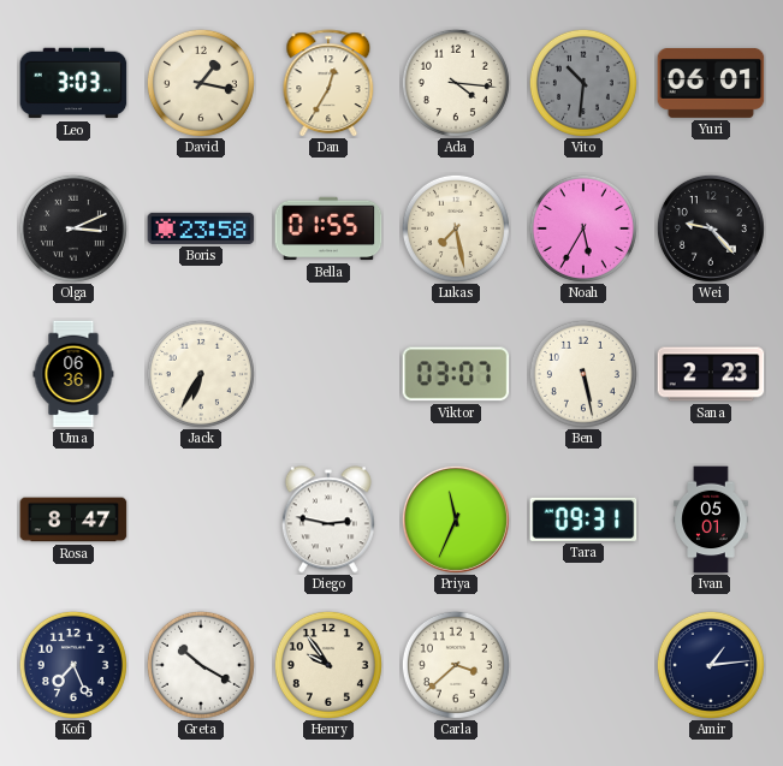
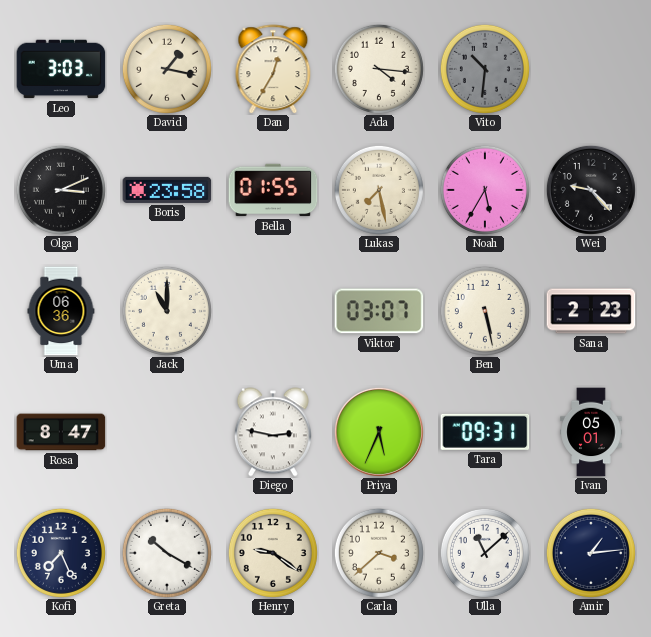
Yuri: 06:01 -> none (711, 83)
Jack: 6:35 -> 11:00 (167, 311)
Priya: 11:34 -> 5:34 (379, 432)
Henry: 9:54 -> 9:21 (273, 553)
Ulla: none -> 11:08 (485, 553)
